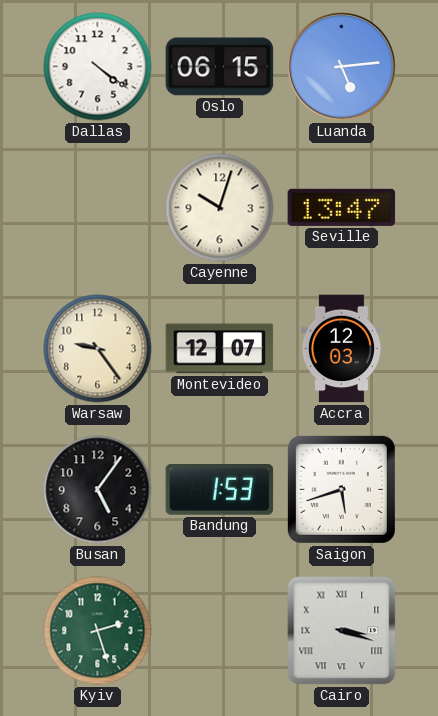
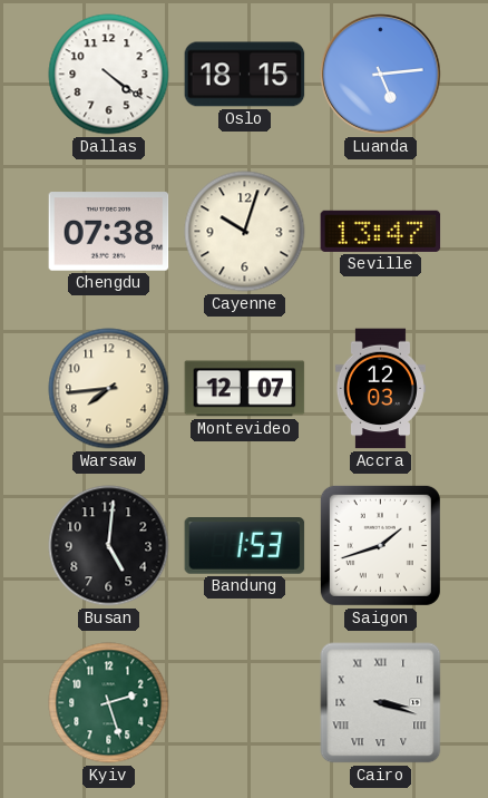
Oslo: 06:15 -> 18:15 (245, 75)
Chengdu: none -> 07:38 (109, 232)
Warsaw: 9:24 -> 7:44 (109, 389)
Busan: 5:06 -> 5:01 (109, 546)
Saigon: 5:42 -> 1:42 (380, 545)
